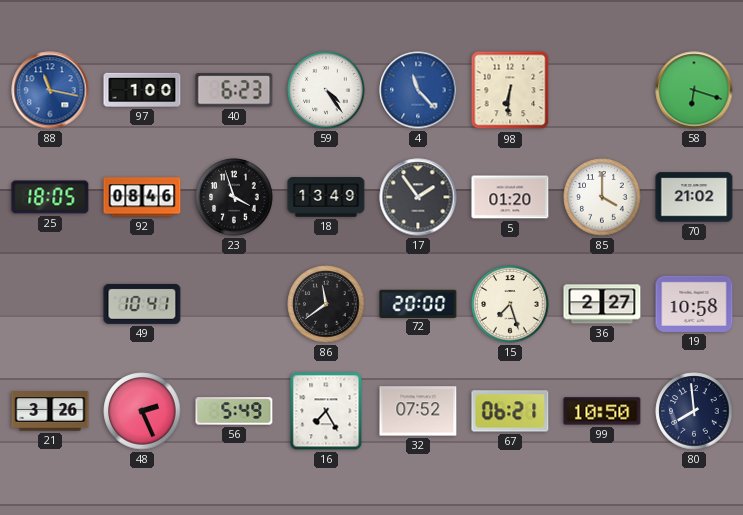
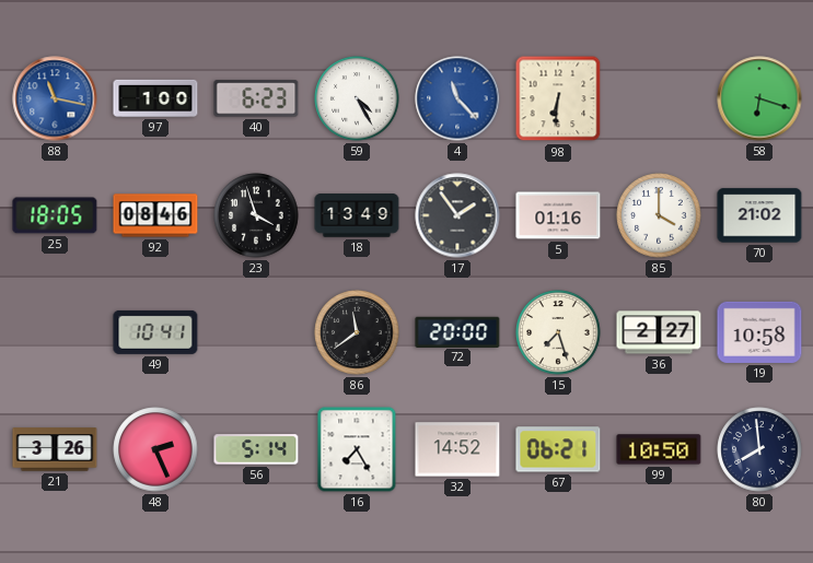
59: 4:24 -> 4:25 (357, 98)
5: 01:20 -> 01:16 (558, 215)
56: 5:49 -> 5:14 (256, 449)
32: 07:52 -> 14:52 (457, 449)
